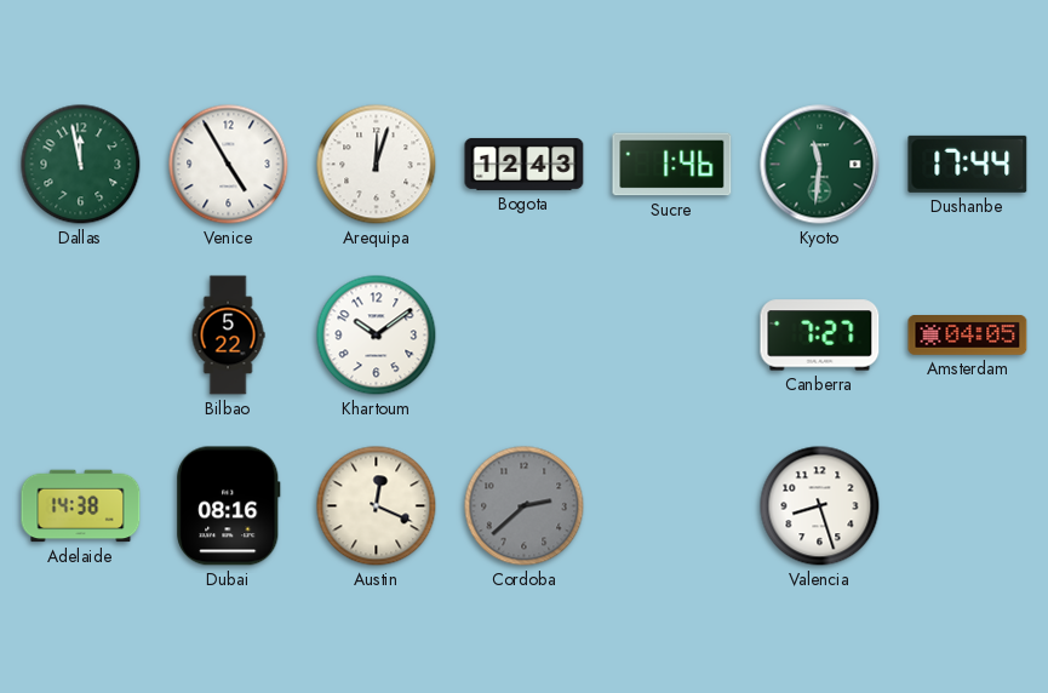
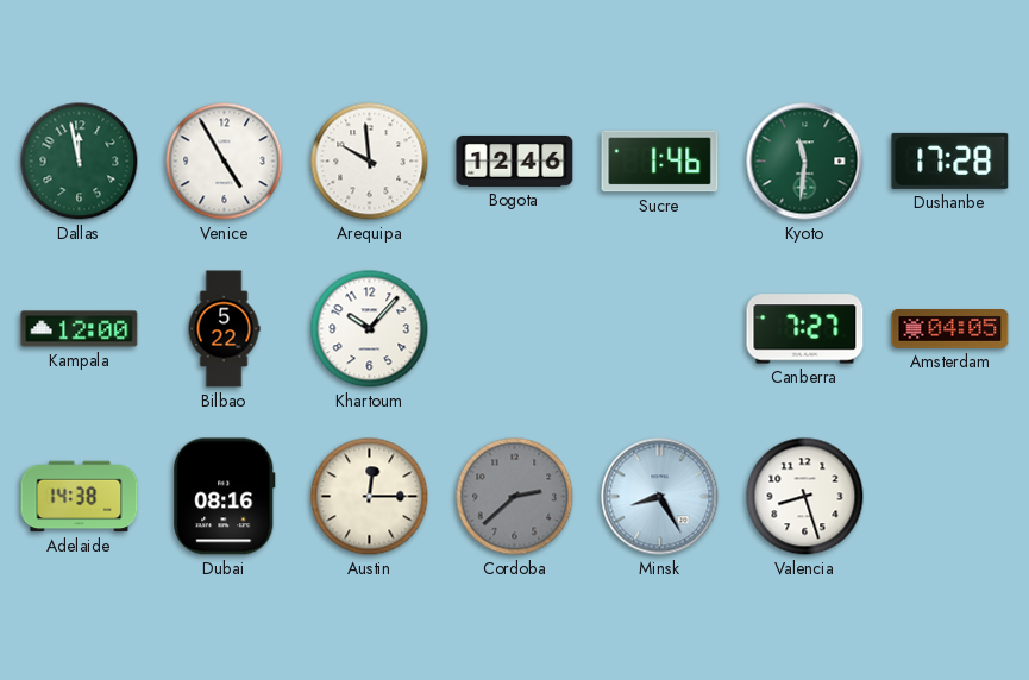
Arequipa: 12:03 -> 9:59 (370, 162)
Bogota: 12:43 -> 12:46 (515, 160)
Dushanbe: 17:44 -> 17:28 (950, 160)
Kampala: none -> 12:00 (80, 329)
Khartoum: 10:09 -> 10:07 (370, 329)
Austin: 12:19 -> 12:15 (370, 497)
Minsk: none -> 8:25 (660, 497)
